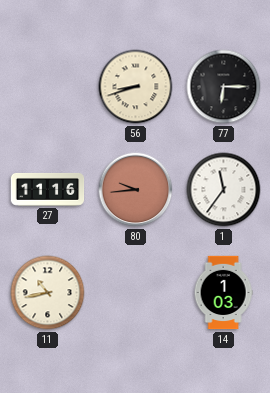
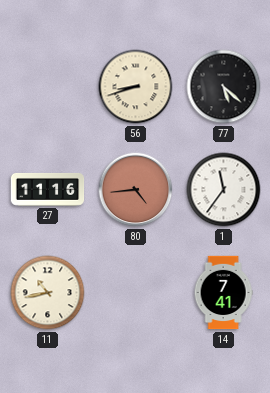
77: 6:15 -> 5:22 (224, 87)
80: 9:44 -> 4:44 (136, 190)
14: 1:03 -> 7:41 (223, 293)
